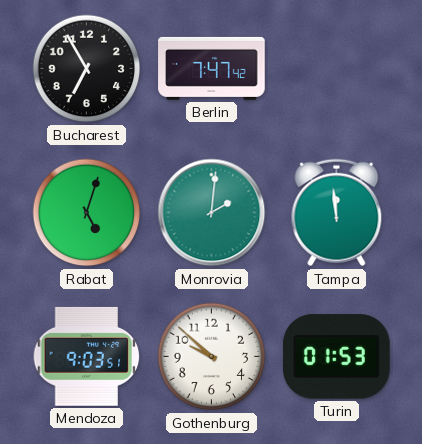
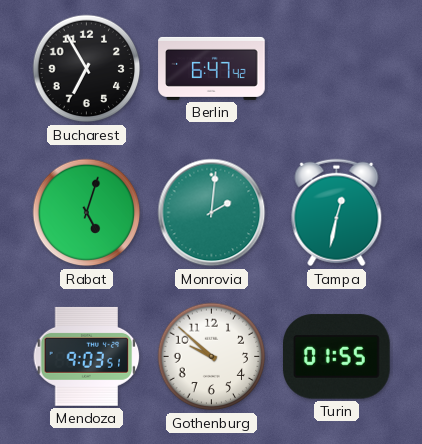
Berlin: 7:47 -> 6:47 (212, 68)
Tampa: 11:59 -> 12:32 (337, 213)
Turin: 01:53 -> 01:55 (337, 357)
